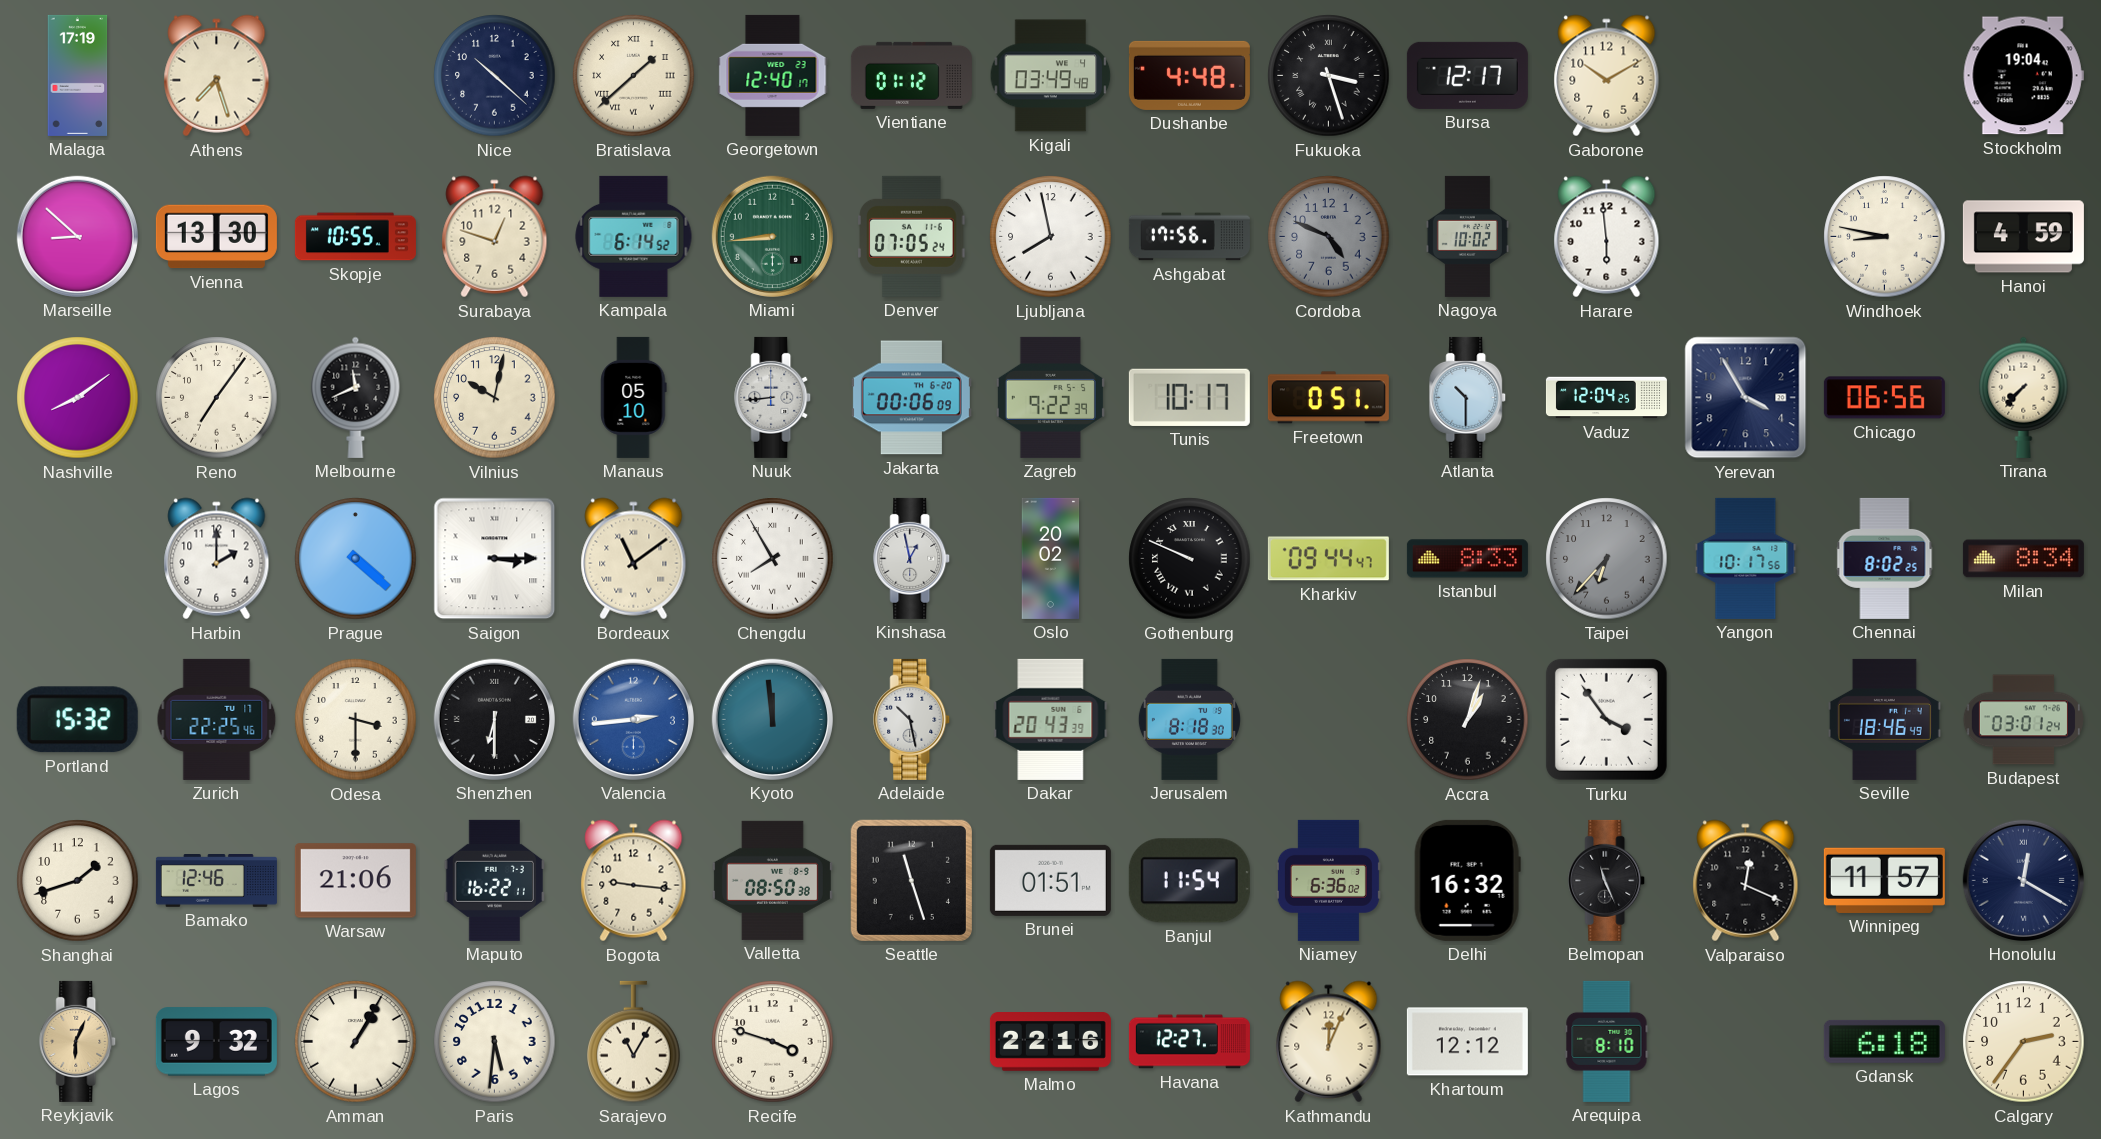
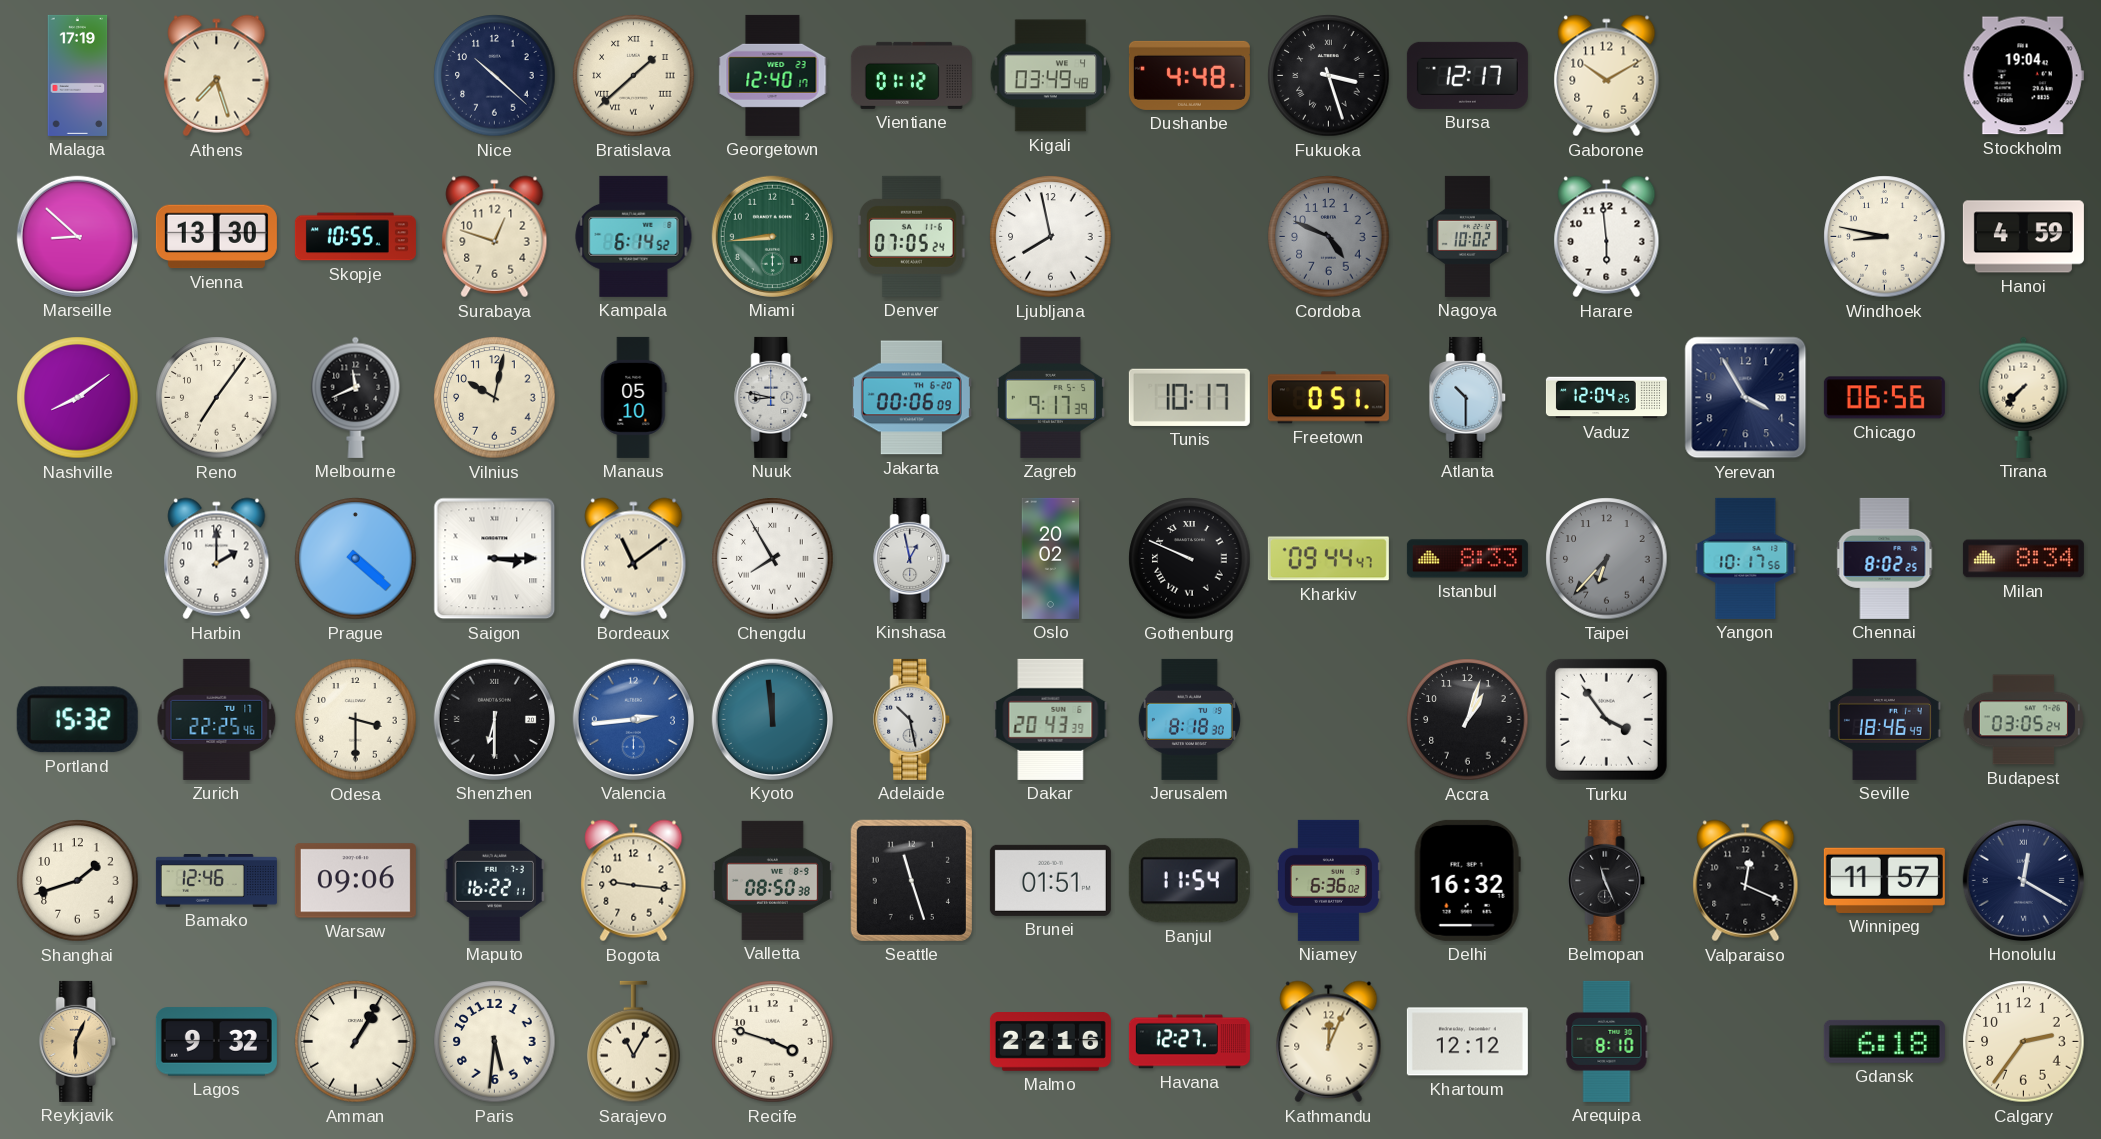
Ashgabat: 17:56 -> none (1189, 237)
Nuuk: 8:44 -> 8:47 (773, 397)
Zagreb: 9:22 -> 9:17 (1050, 397)
Budapest: 03:01 -> 03:05 (2023, 720)
Warsaw: 21:06 -> 09:06 (355, 881)
